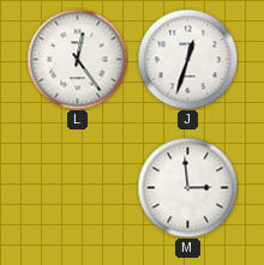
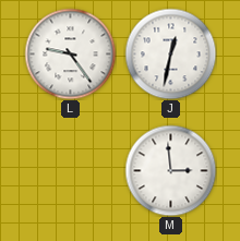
L: 12:24 -> 9:24 (70, 53)
J: 12:33 -> 12:32 (170, 53)
